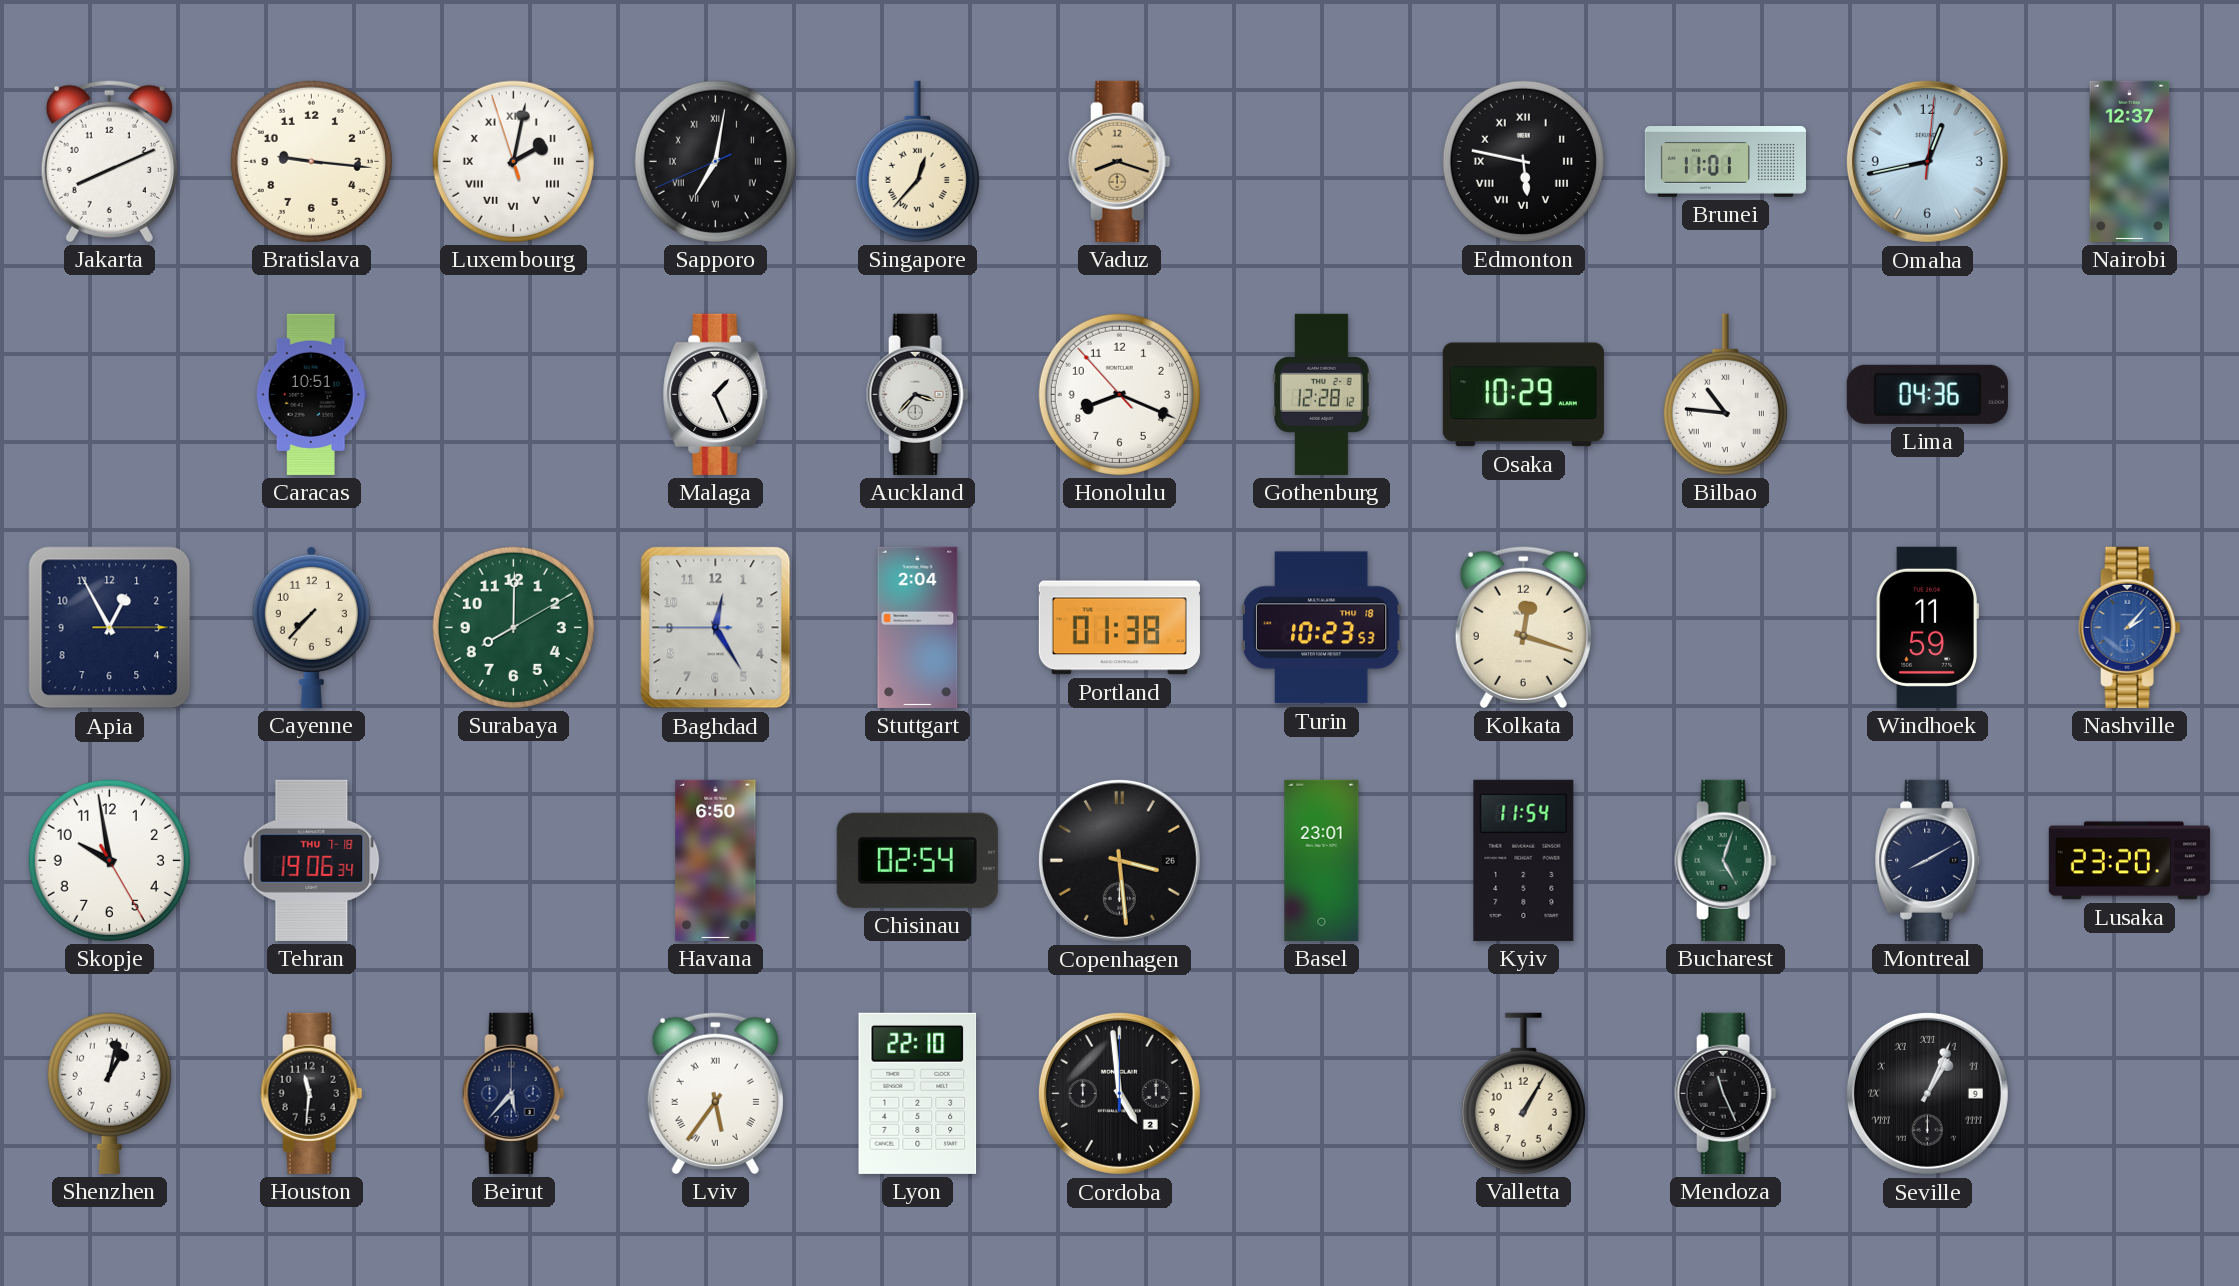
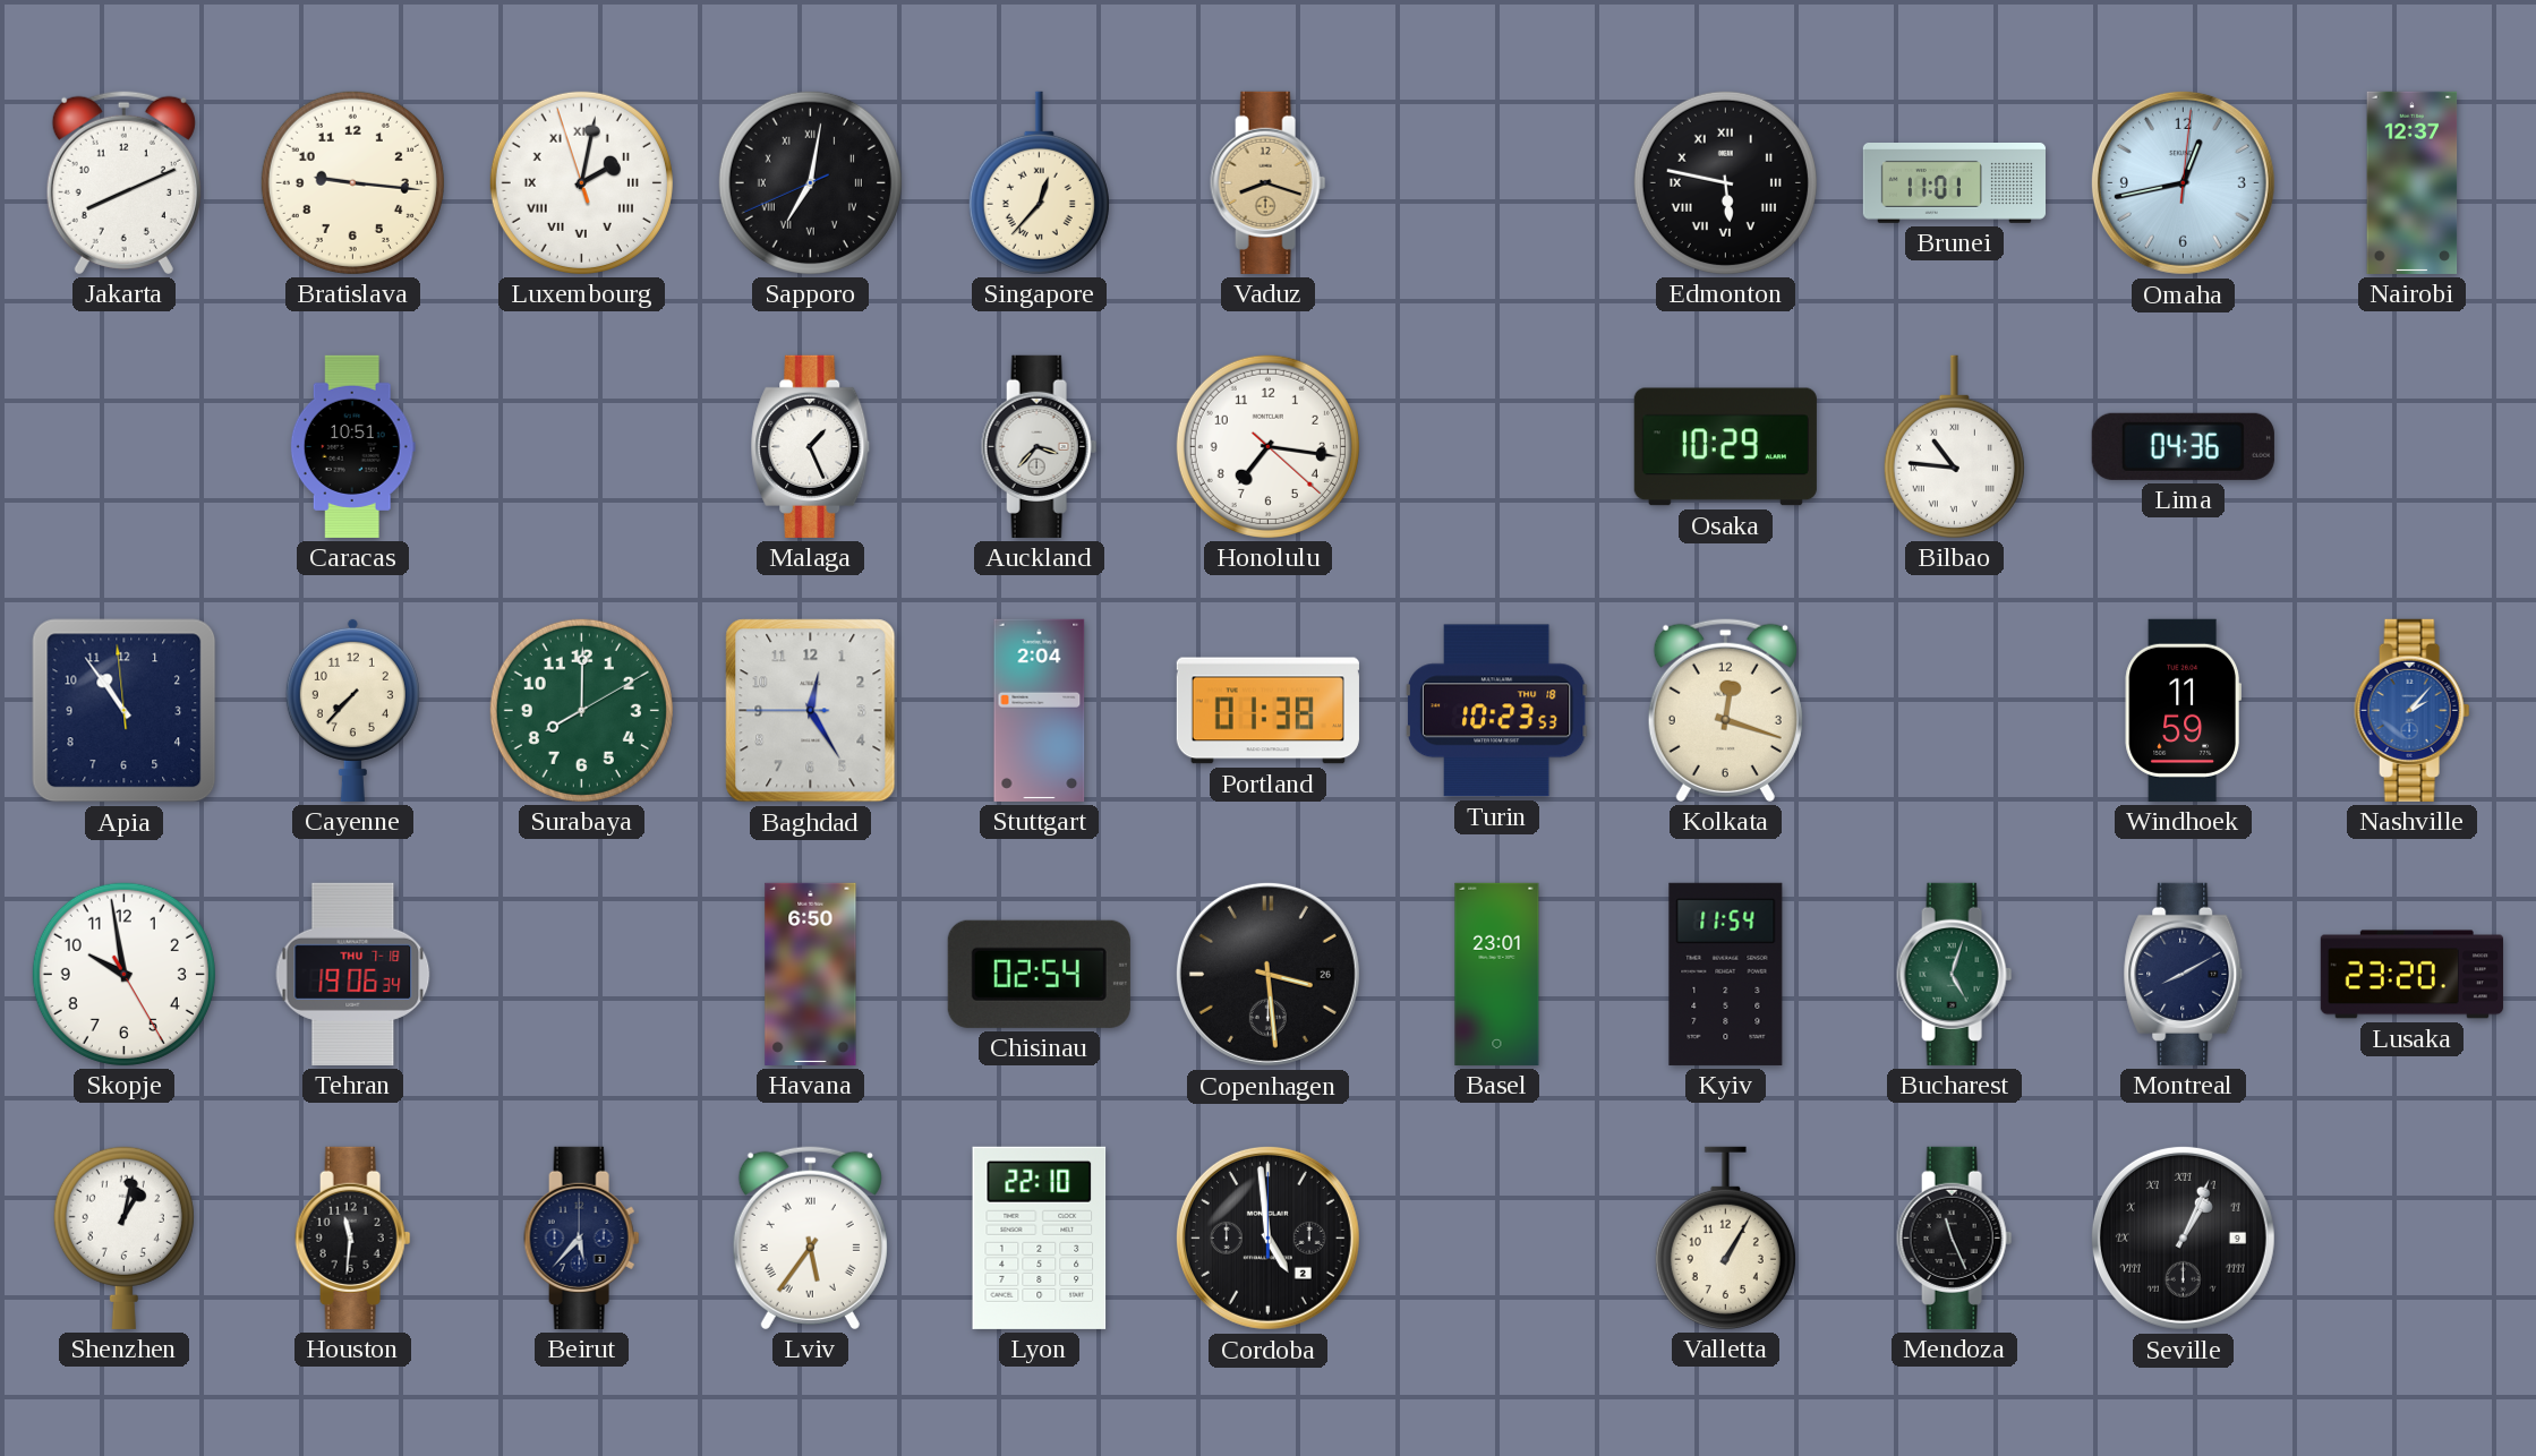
Honolulu: 8:18 -> 7:16 (1267, 446)
Gothenburg: 12:28 -> none (1322, 394)
Apia: 12:55 -> 10:53 (125, 711)
